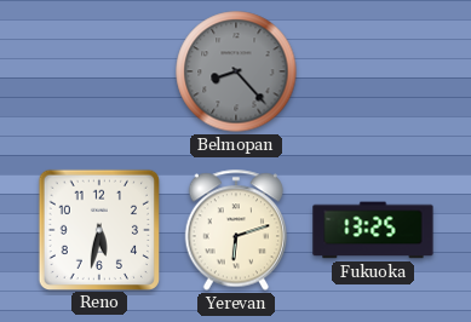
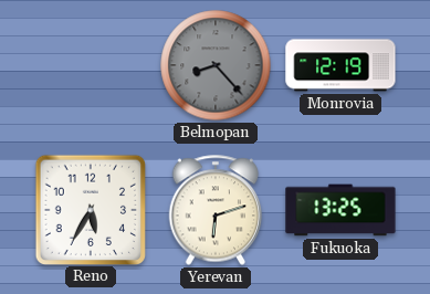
Monrovia: none -> 12:19 (340, 65)
Reno: 5:32 -> 5:35 (90, 209)
